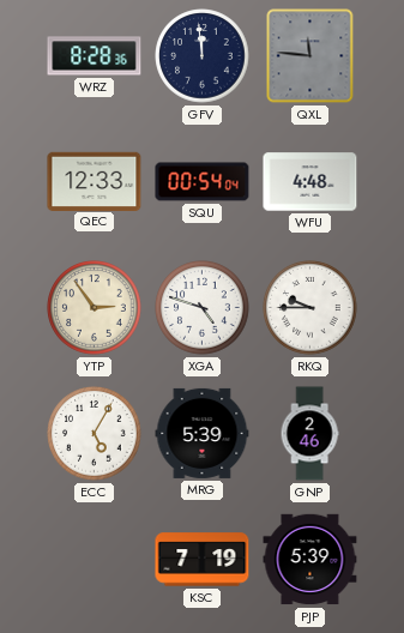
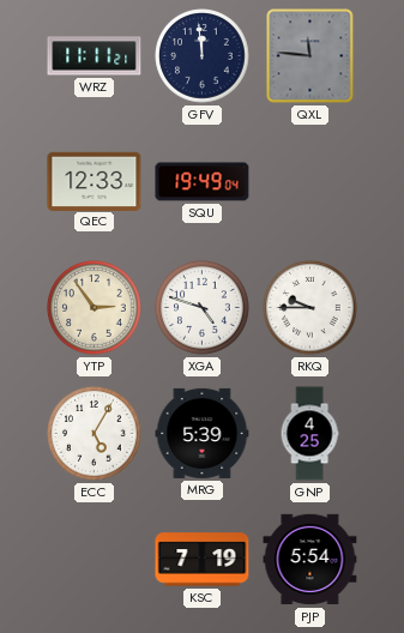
WRZ: 8:28 -> 11:11 (95, 56)
SQU: 00:54 -> 19:49 (203, 182)
WFU: 4:48 -> none (310, 182)
GNP: 2:46 -> 4:25 (309, 434)
PJP: 5:39 -> 5:54 (310, 560)
